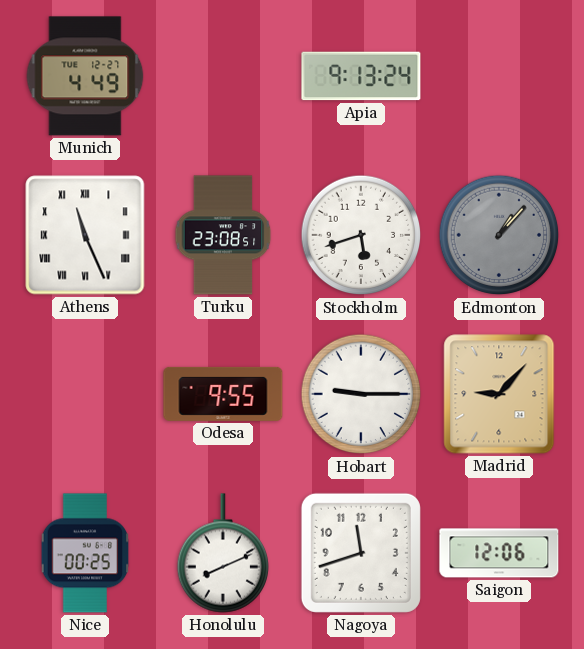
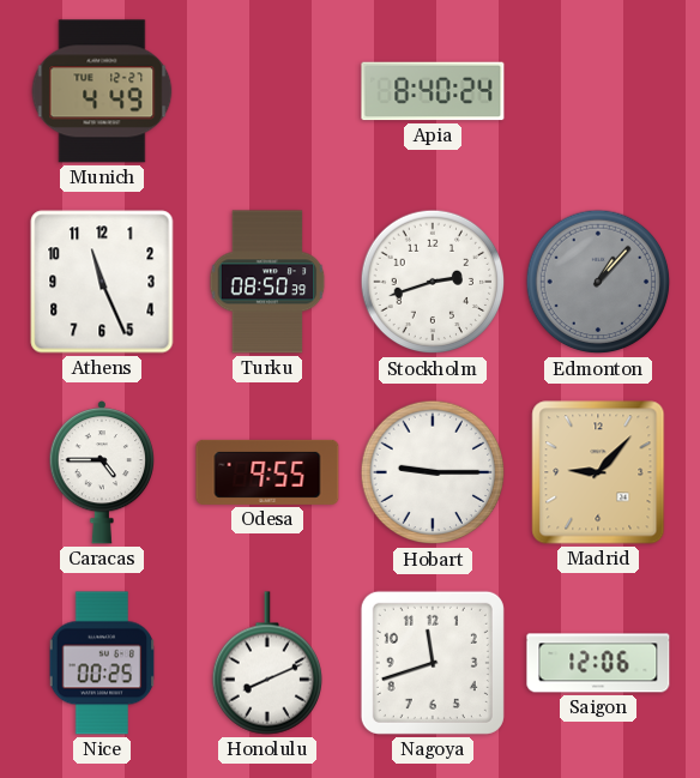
Apia: 9:13 -> 8:40 (433, 91)
Athens numerals: Roman -> Arabic (102, 282)
Turku: 23:08 -> 08:50 (267, 282)
Stockholm: 5:42 -> 2:42 (433, 282)
Caracas: none -> 4:45 (101, 474)
